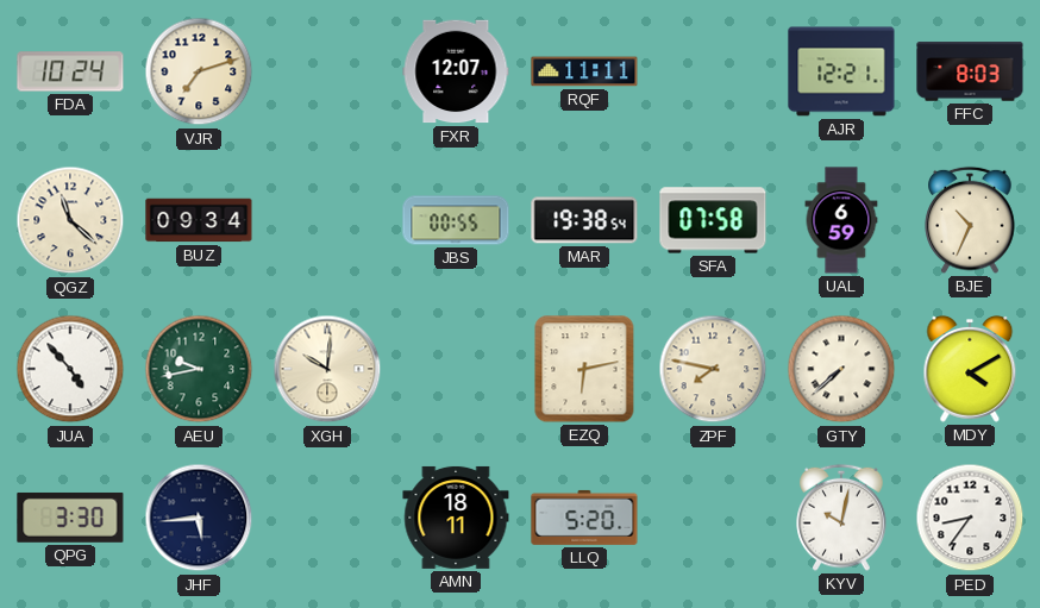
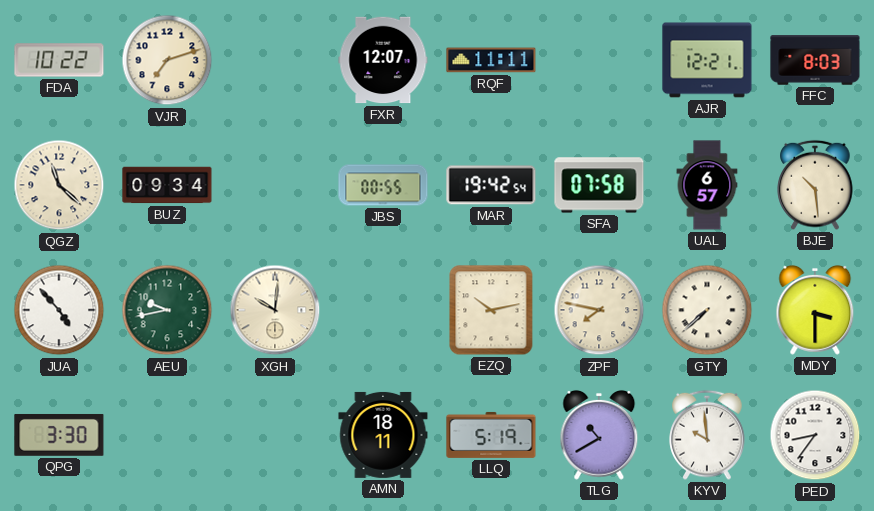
FDA: 10:24 -> 10:22 (59, 60)
MAR: 19:38 -> 19:42 (491, 185)
UAL: 6:59 -> 6:57 (707, 185)
BJE: 10:34 -> 10:29 (815, 185)
EZQ: 6:13 -> 10:13 (491, 310)
MDY: 4:10 -> 3:30 (815, 310)
JHF: 5:44 -> none (199, 518)
LLQ: 5:20 -> 5:19 (491, 435)
TLG: none -> 10:40 (599, 435)
KYV: 10:02 -> 9:59 (707, 435)
